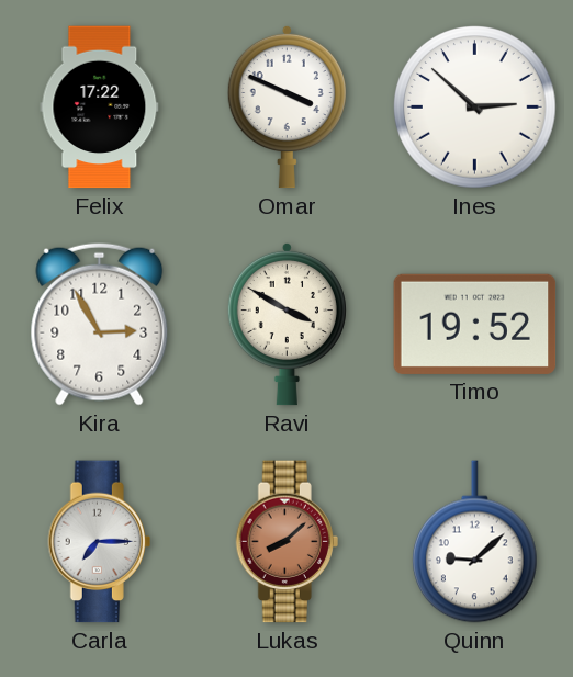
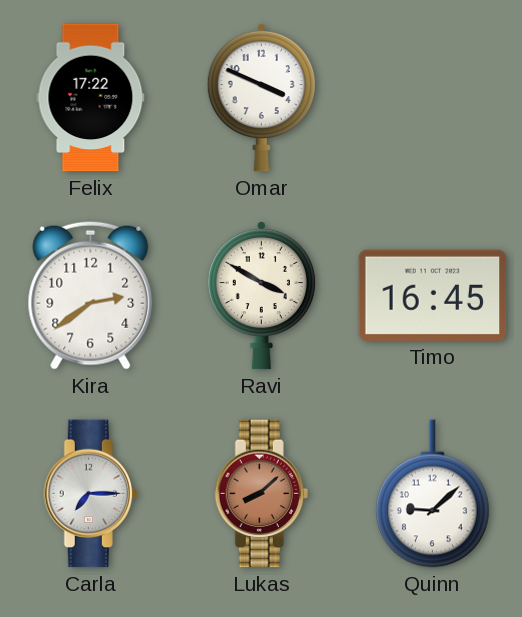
Ines: 2:52 -> none (475, 108)
Kira: 2:55 -> 2:39 (91, 295)
Timo: 19:52 -> 16:45 (433, 295)
